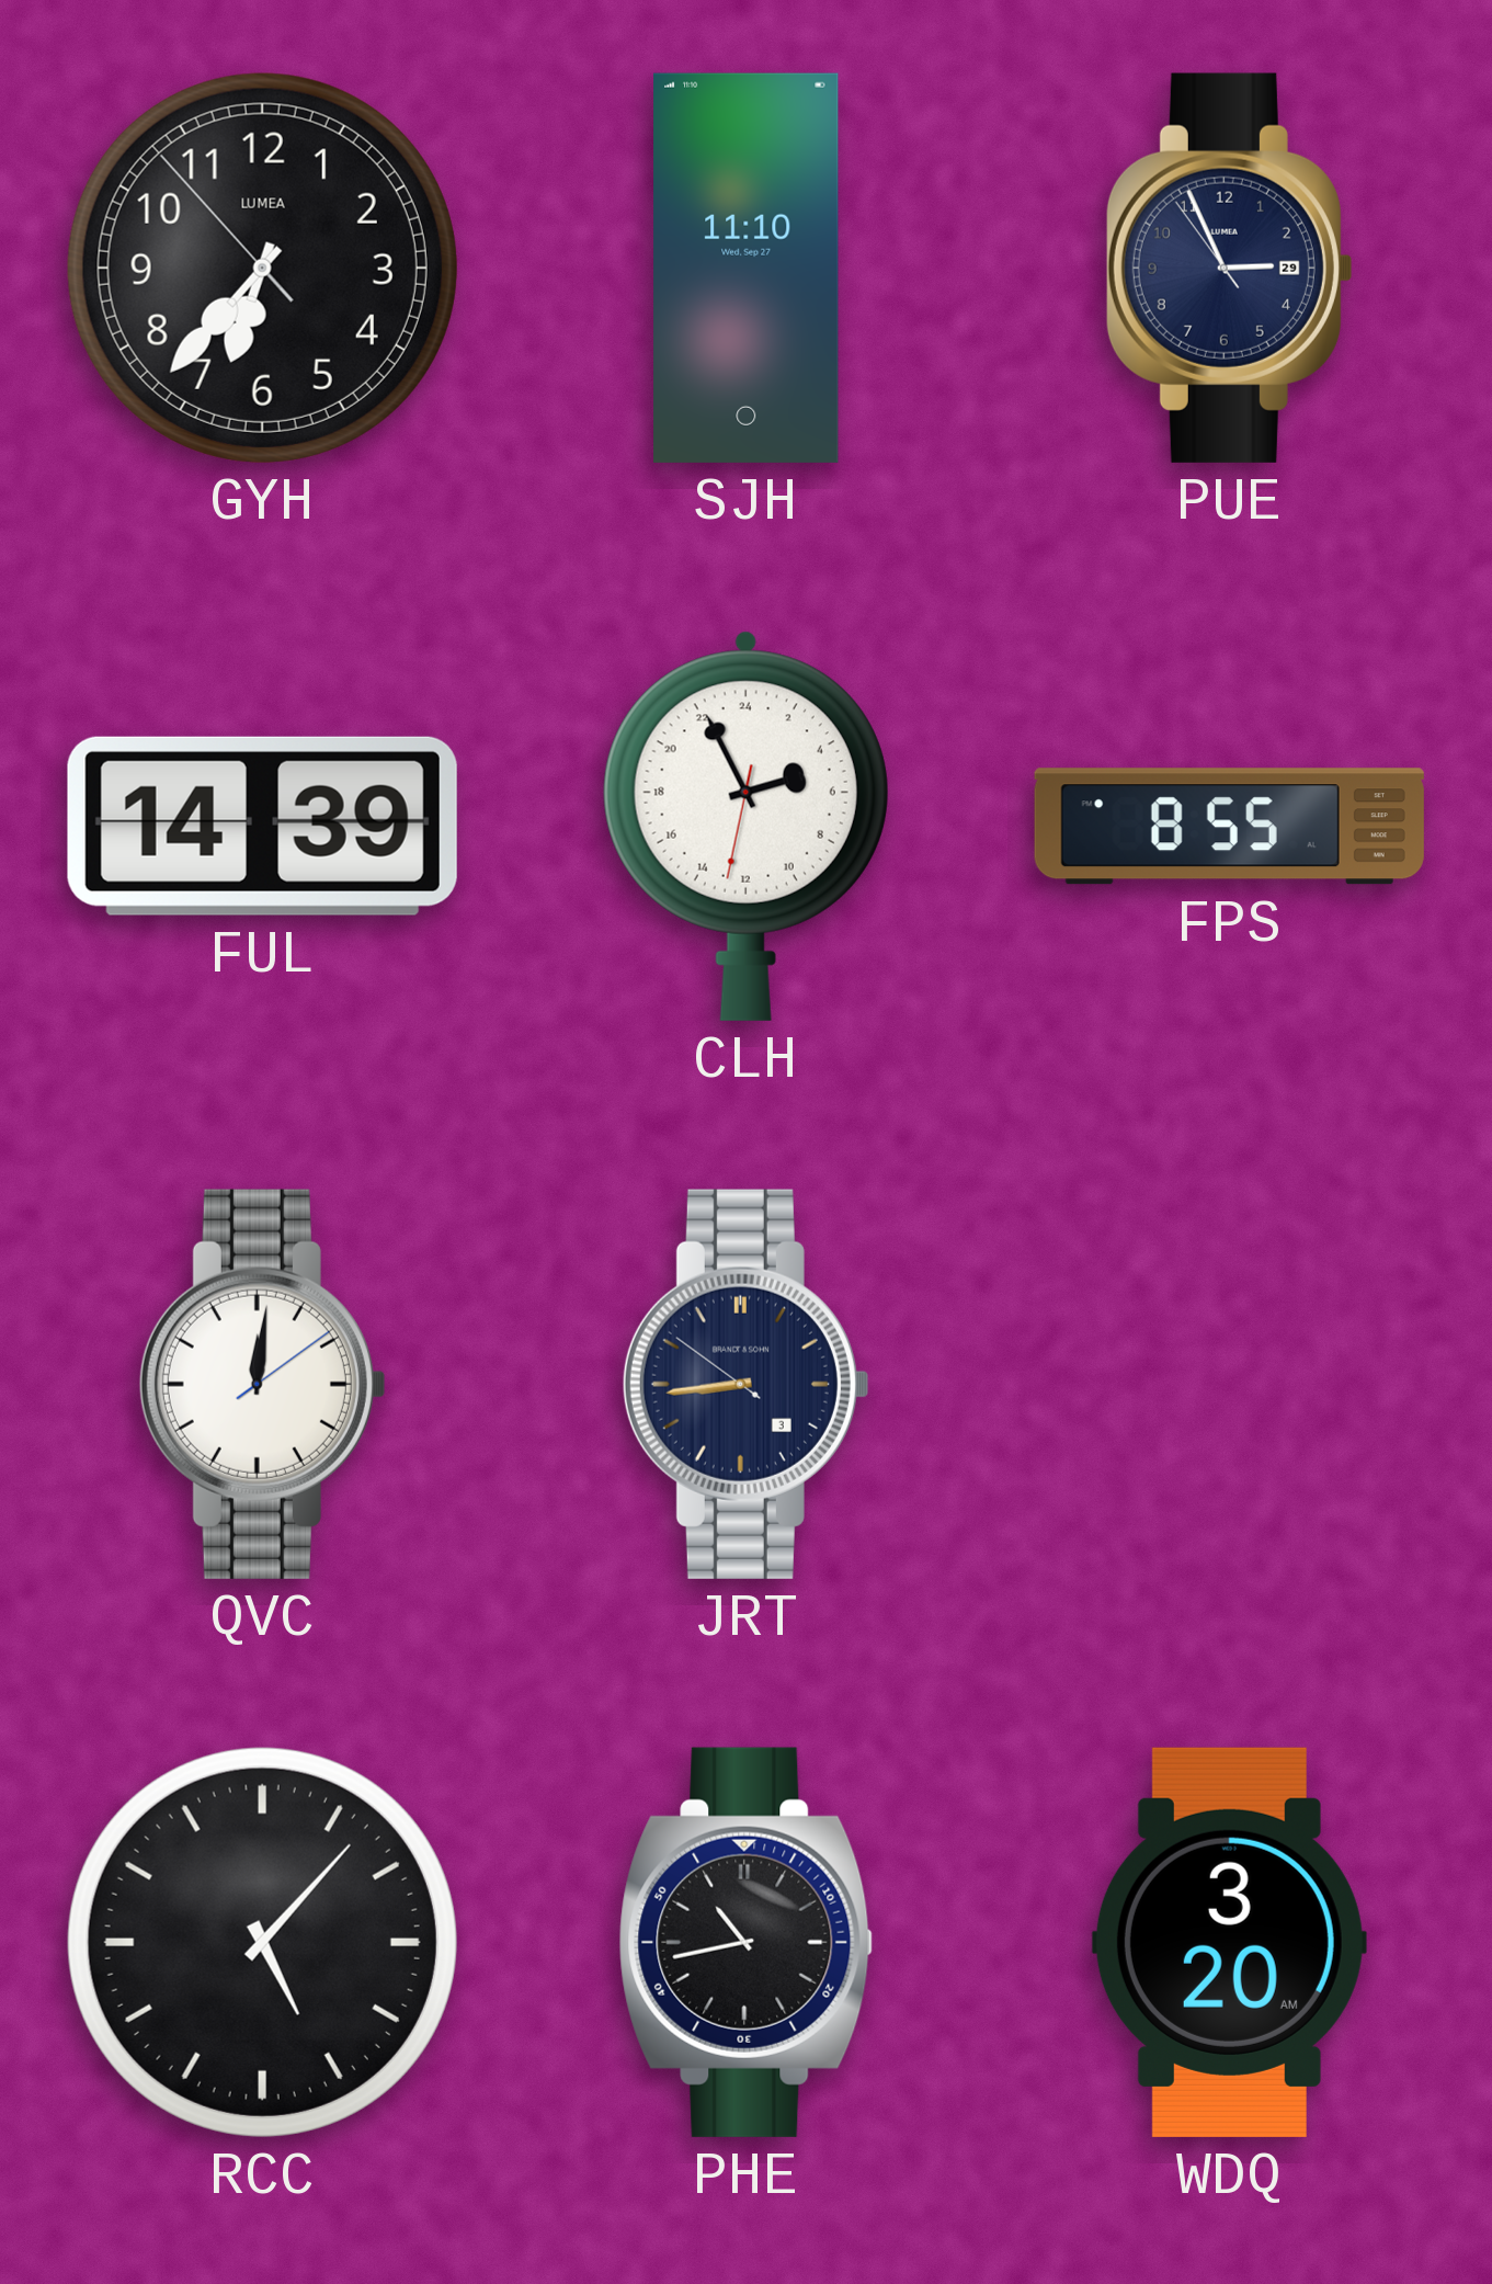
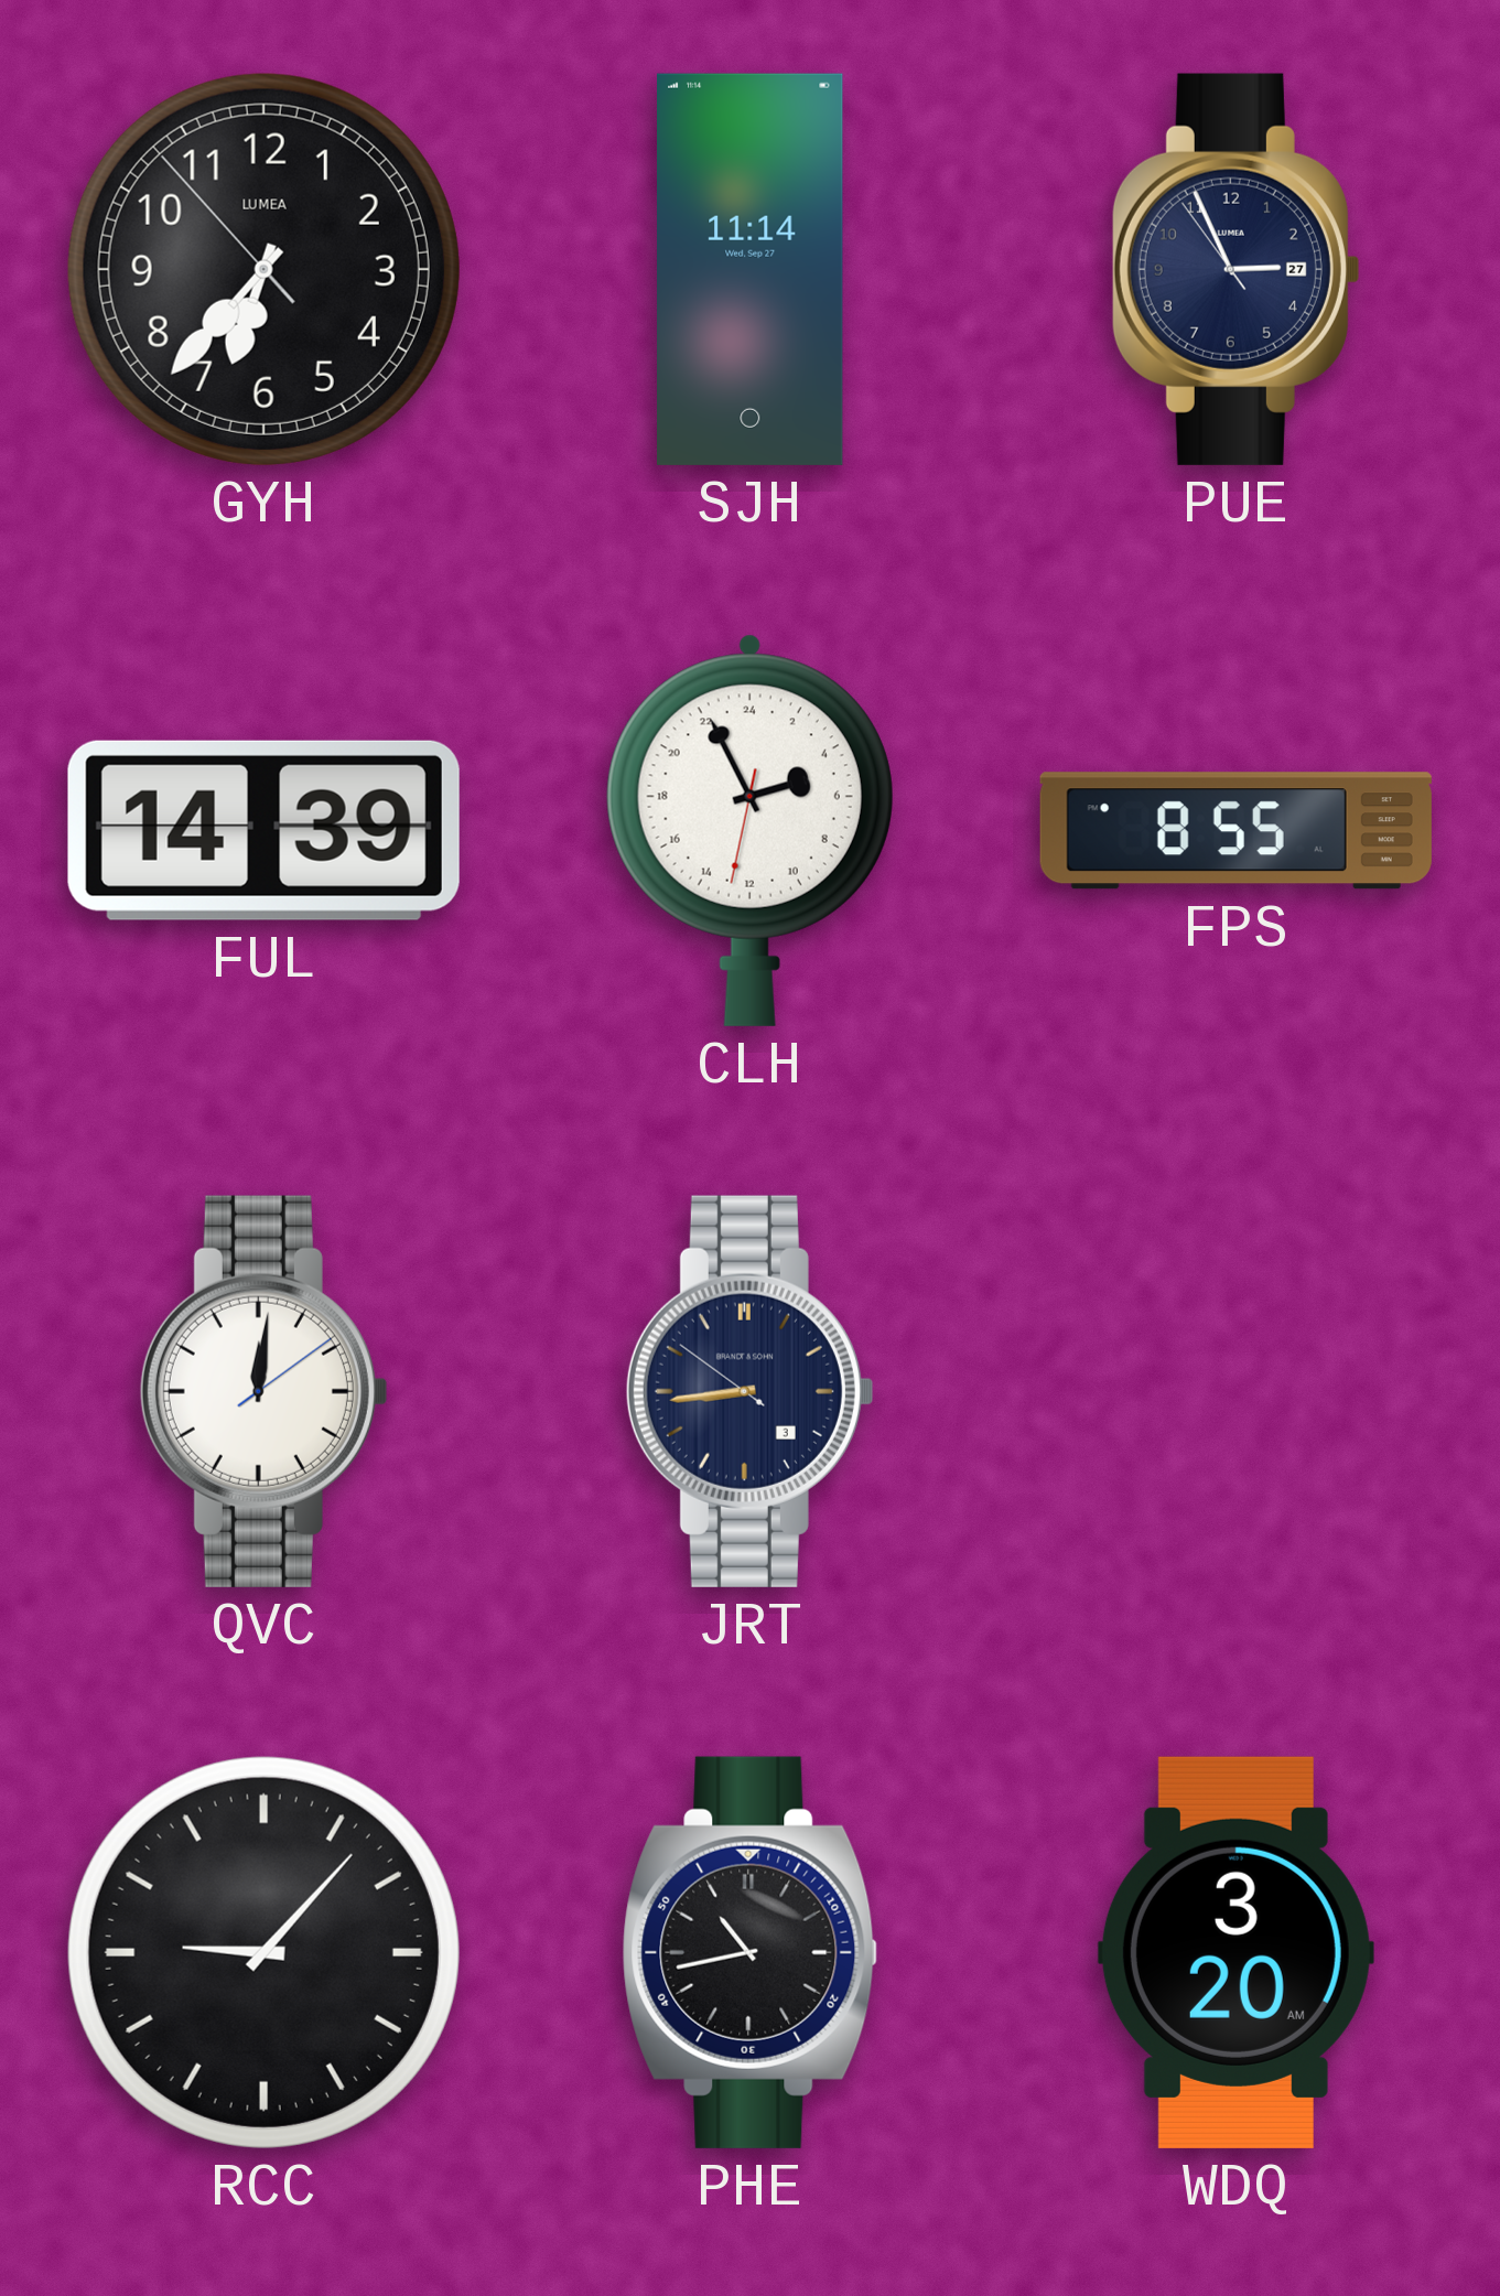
SJH: 11:10 -> 11:14 (751, 269)
PUE date: 29 -> 27 (1235, 269)
RCC: 5:07 -> 9:07 (263, 1952)
